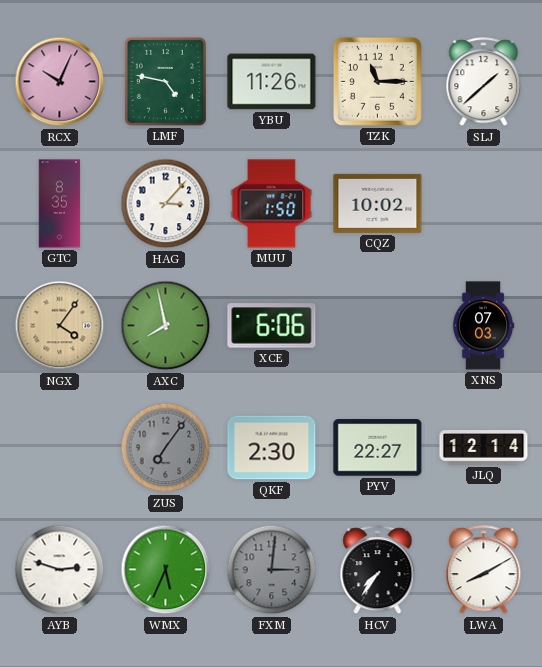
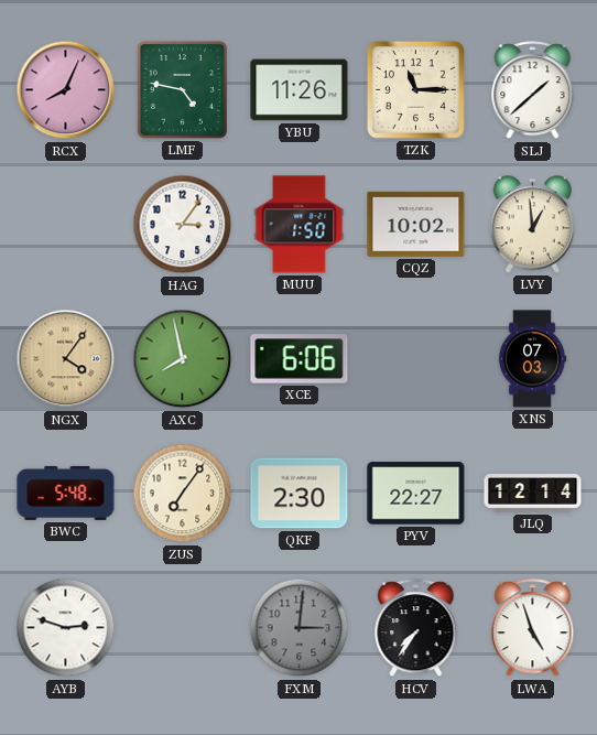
RCX: 10:04 -> 8:04 (66, 90)
GTC: 8:35 -> none (60, 204)
HAG: 3:07 -> 3:06 (183, 225)
LVY: none -> 12:59 (532, 225)
BWC: none -> 5:48 (66, 493)
ZUS dial: grey -> cream (183, 494)
WMX: 5:34 -> none (166, 570)
LWA: 8:10 -> 4:57 (533, 628)
